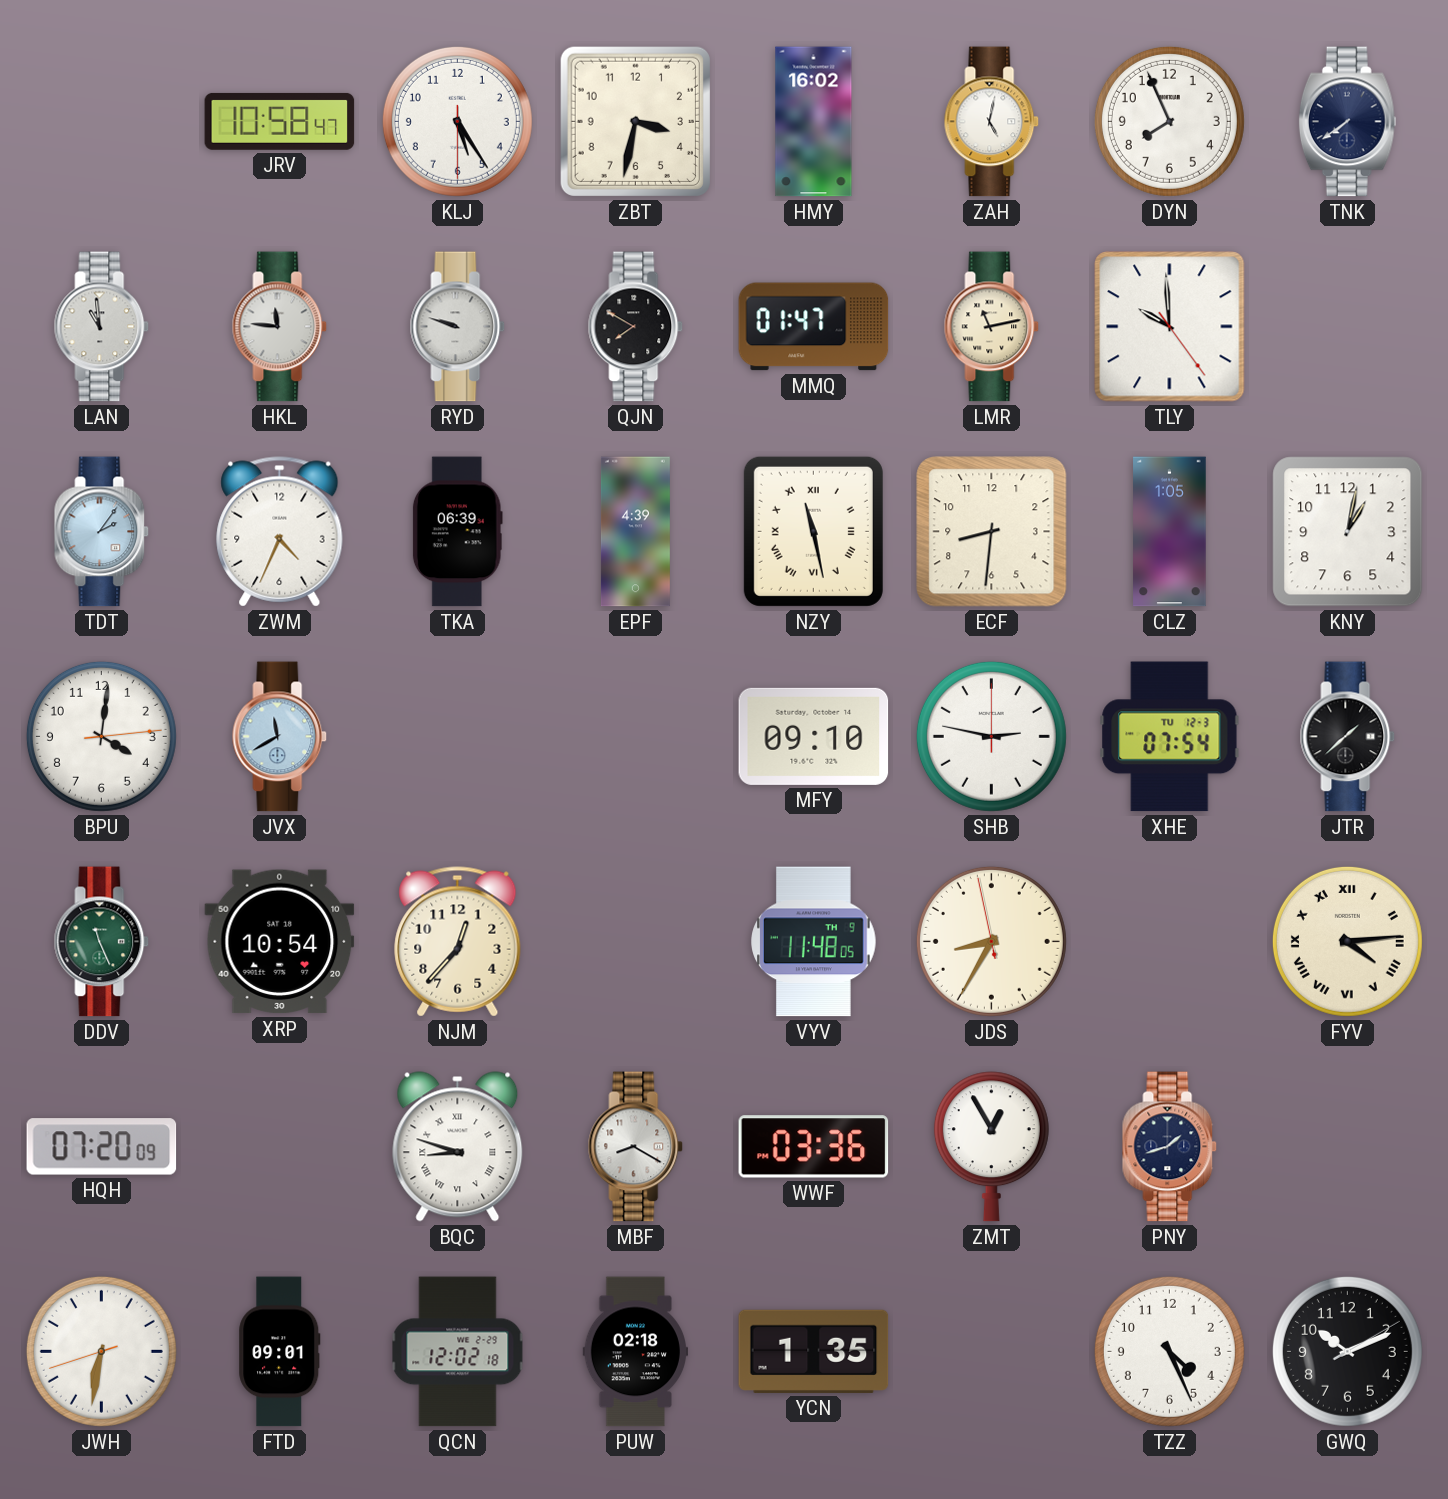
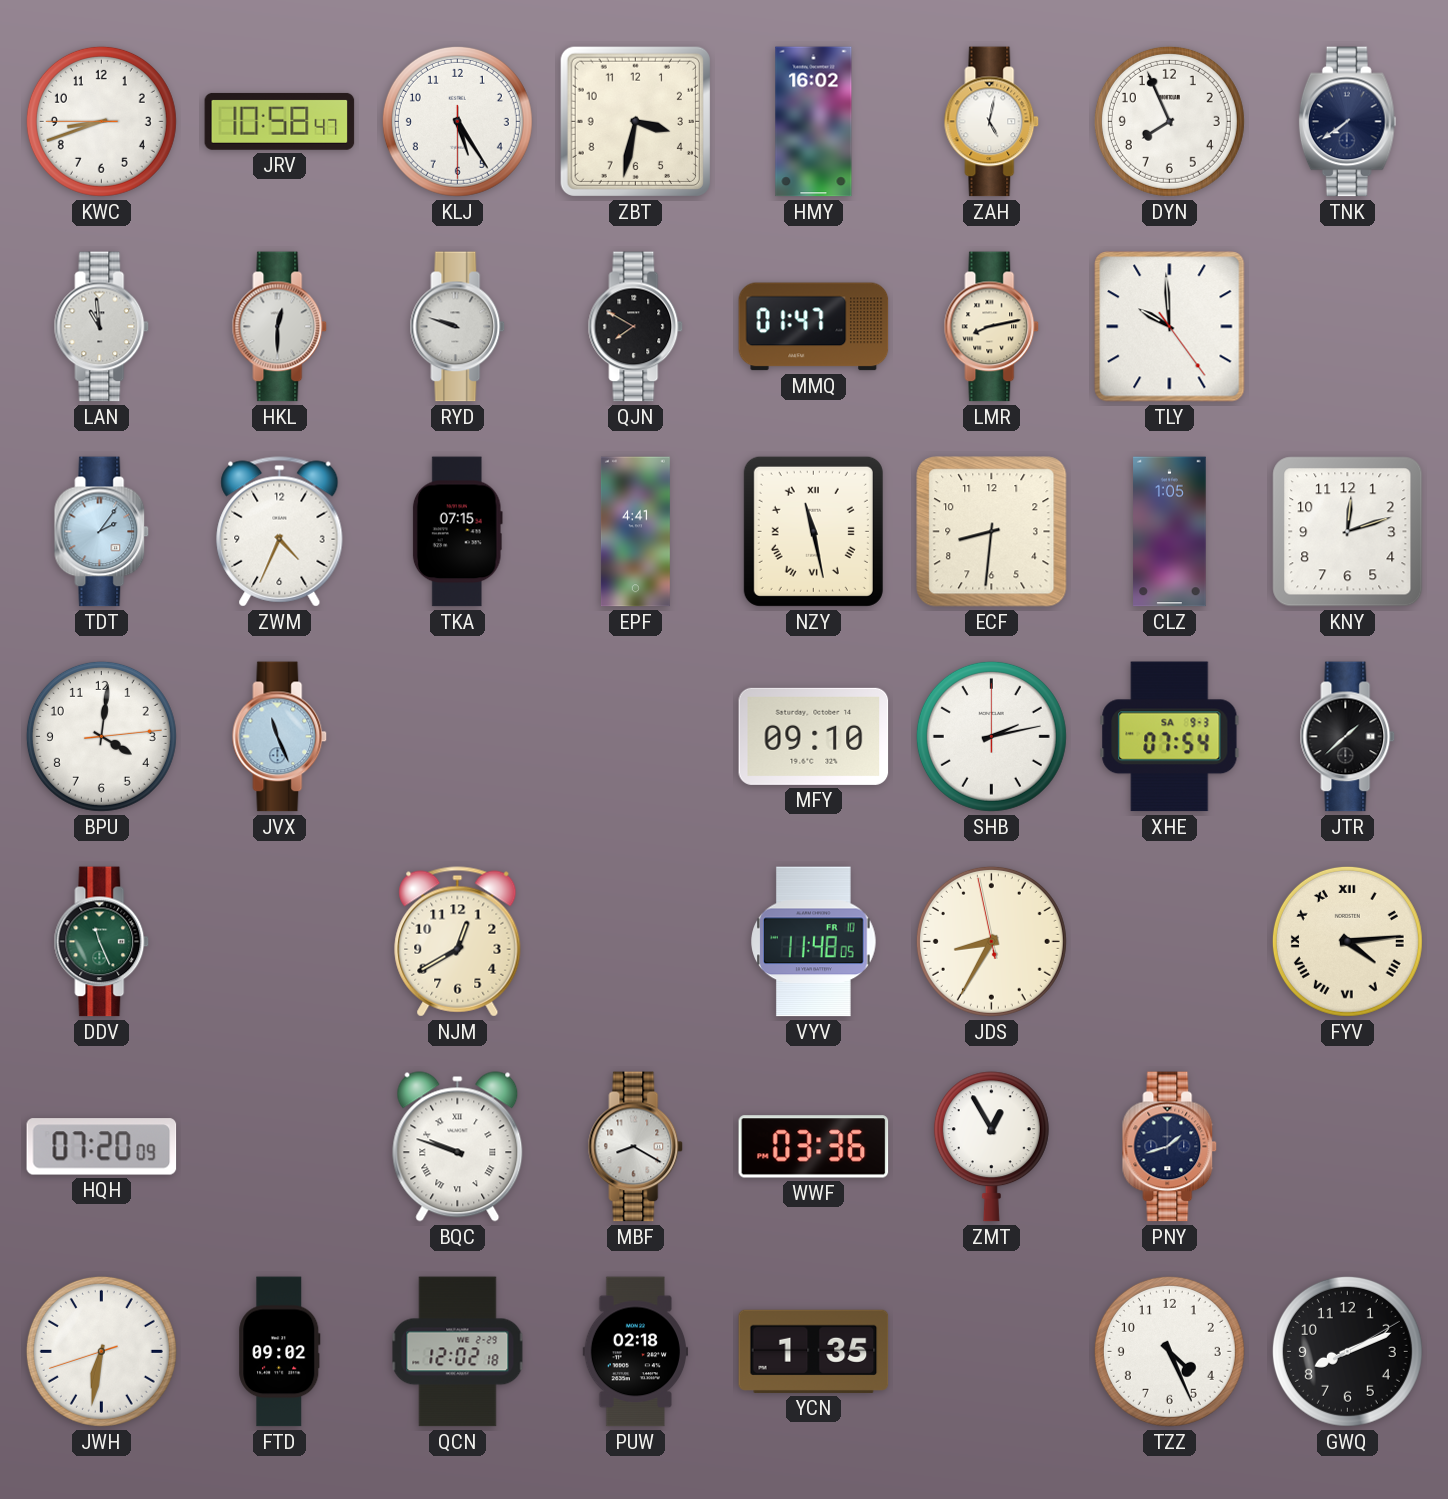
KWC: none -> 8:41 (101, 121)
HKL: 11:46 -> 12:30 (280, 327)
LMR: 11:13 -> 8:13 (992, 327)
TKA: 06:39 -> 07:15 (457, 532)
EPF: 4:39 -> 4:41 (635, 532)
KNY: 1:02 -> 12:12 (1348, 532)
JVX: 11:40 -> 11:26 (280, 737)
SHB: 2:47 -> 2:13 (991, 736)
XHE date: TU 12-3 -> SA 9-3 (1170, 737)
XRP: 10:54 -> none (280, 942)
NJM: 12:37 -> 12:40 (458, 942)
VYV date: TH 9 -> FR 10 (814, 942)
BQC: 8:48 -> 9:48 (458, 1147)
FTD: 09:01 -> 09:02 (280, 1352)
GWQ: 10:11 -> 8:11 (1347, 1351)
